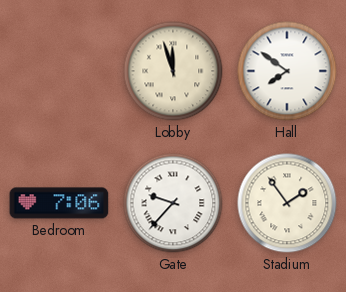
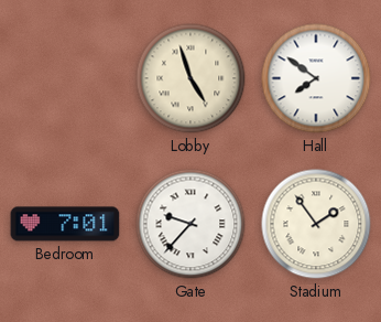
Lobby: 11:57 -> 4:57 (190, 78)
Bedroom: 7:06 -> 7:01 (65, 224)
